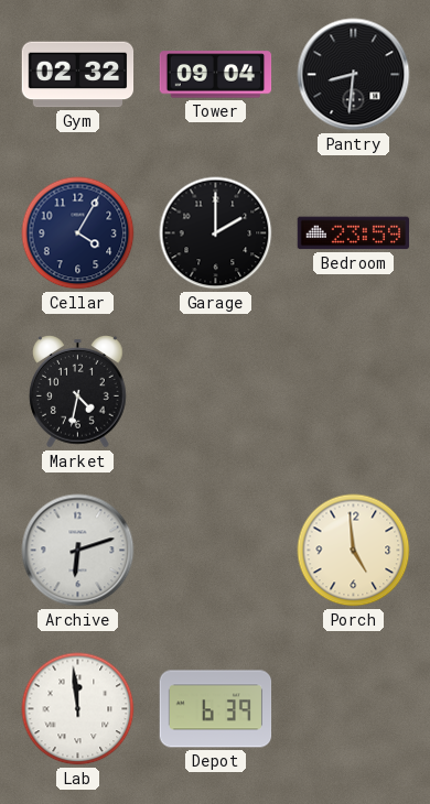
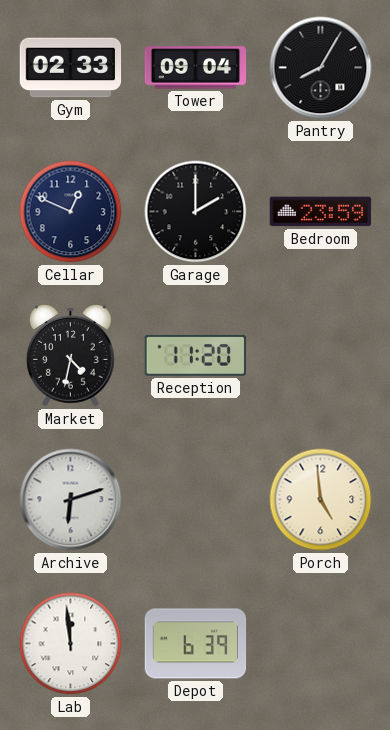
Gym: 02:32 -> 02:33 (71, 68)
Pantry: 8:31 -> 8:05 (321, 68)
Cellar: 4:05 -> 12:49 (71, 212)
Reception: none -> 11:20 (195, 356)
